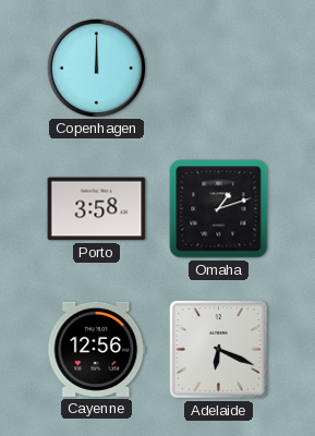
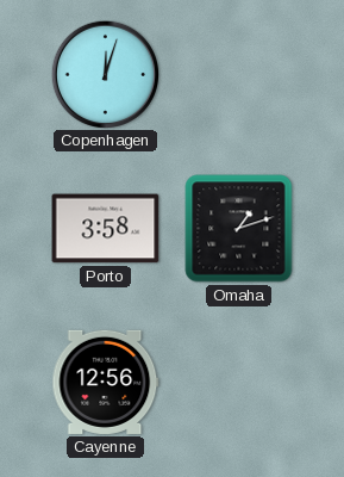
Copenhagen: 12:00 -> 12:03 (105, 74)
Adelaide: 6:19 -> none (219, 350)
